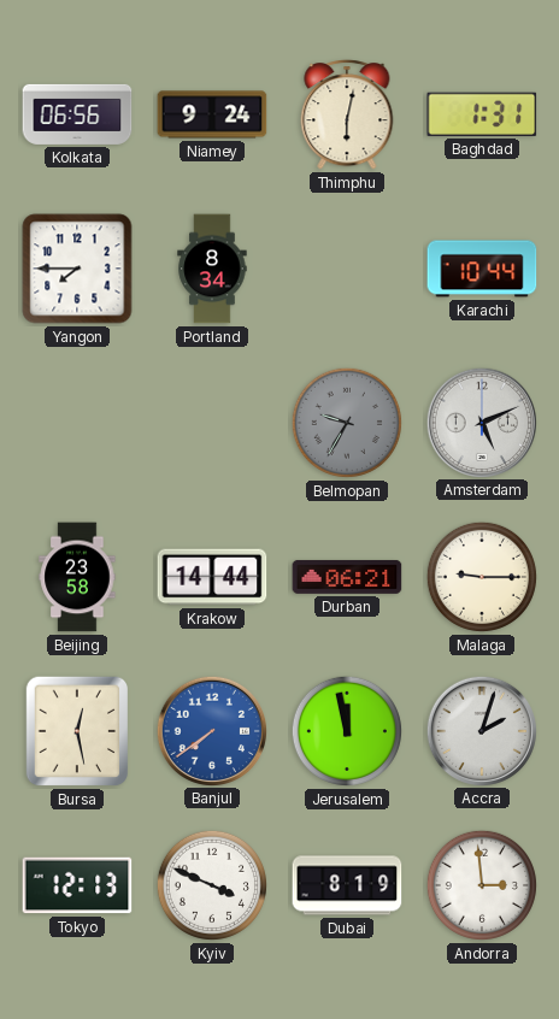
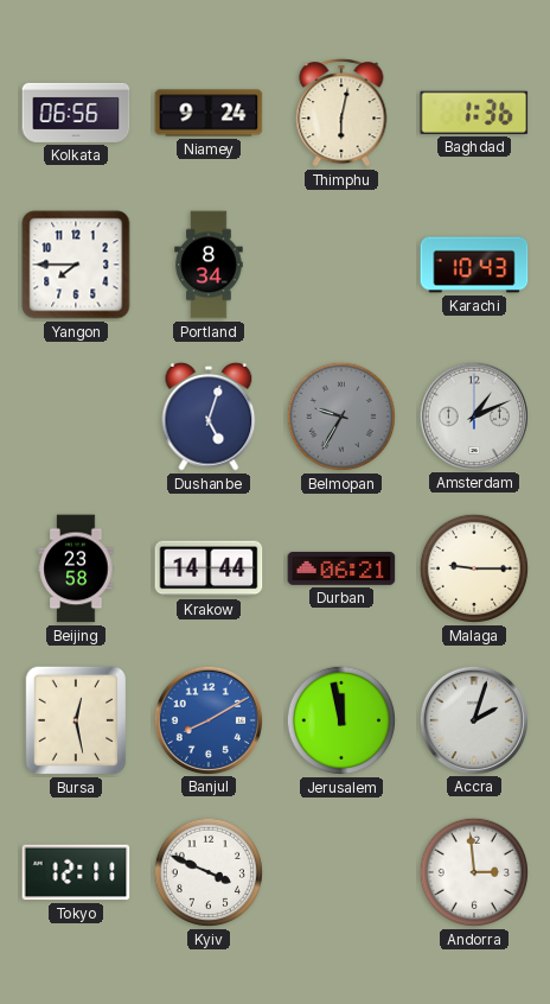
Baghdad: 1:31 -> 1:36 (474, 113)
Karachi: 10:44 -> 10:43 (474, 265)
Dushanbe: none -> 5:03 (209, 417)
Amsterdam: 5:11 -> 1:11 (473, 415)
Banjul: 7:39 -> 8:10 (207, 719)
Tokyo: 12:13 -> 12:11 (76, 872)
Dubai: 8:19 -> none (347, 885)
